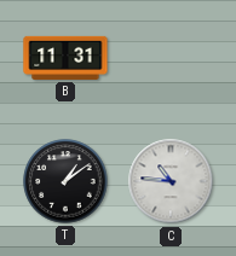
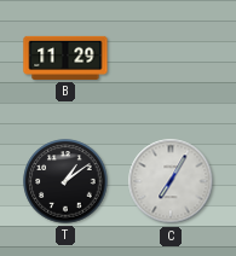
B: 11:31 -> 11:29 (65, 58)
C: 10:46 -> 7:05 (171, 181)
